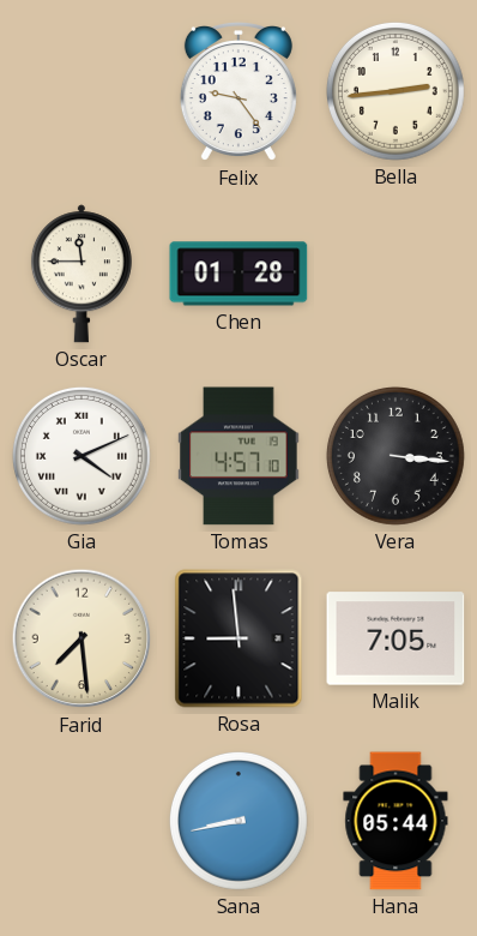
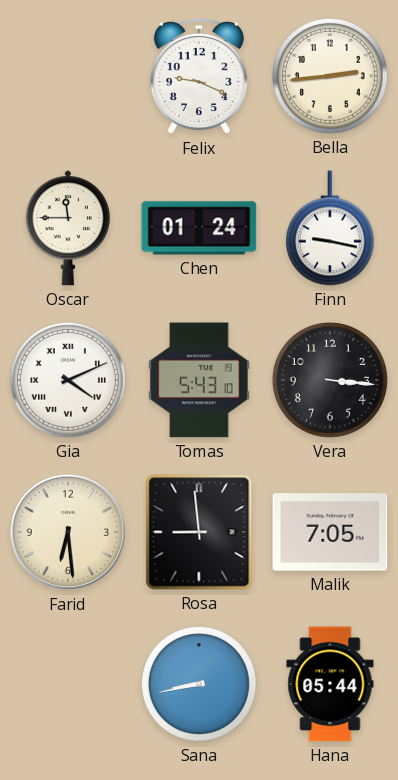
Felix: 9:24 -> 9:19 (199, 77)
Chen: 01:28 -> 01:24 (199, 228)
Finn: none -> 9:17 (330, 228)
Tomas: 4:57 -> 5:43 (199, 380)
Farid: 7:29 -> 6:29 (68, 532)
